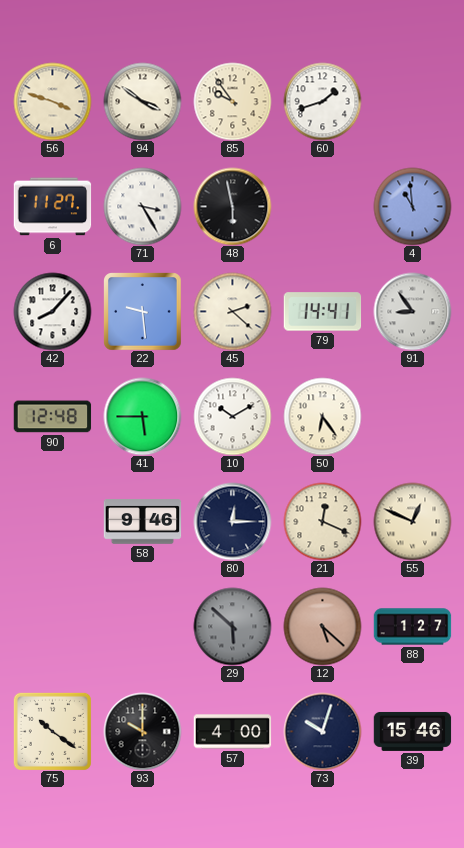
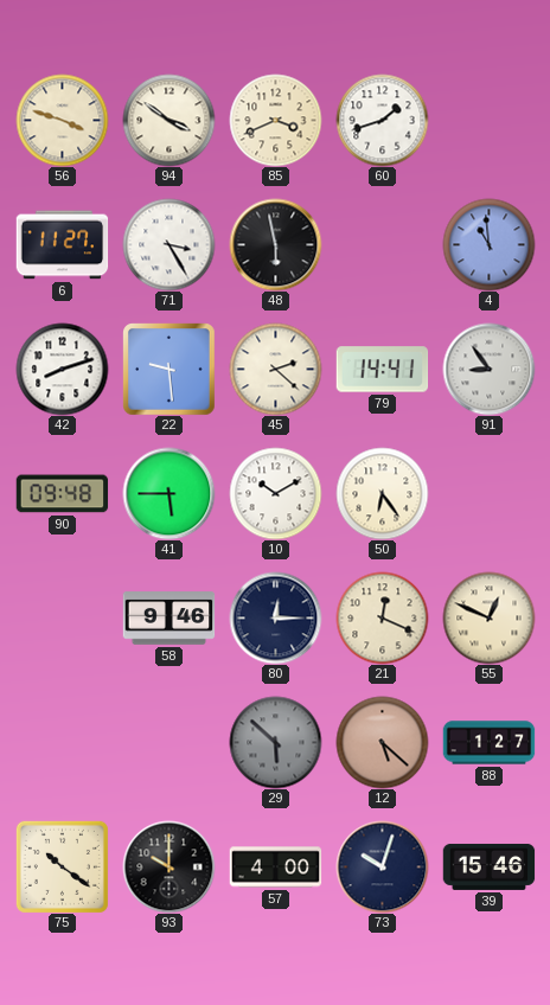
85: 9:54 -> 3:41 (275, 120)
42: 8:07 -> 8:12 (62, 369)
90: 12:48 -> 09:48 (62, 494)
